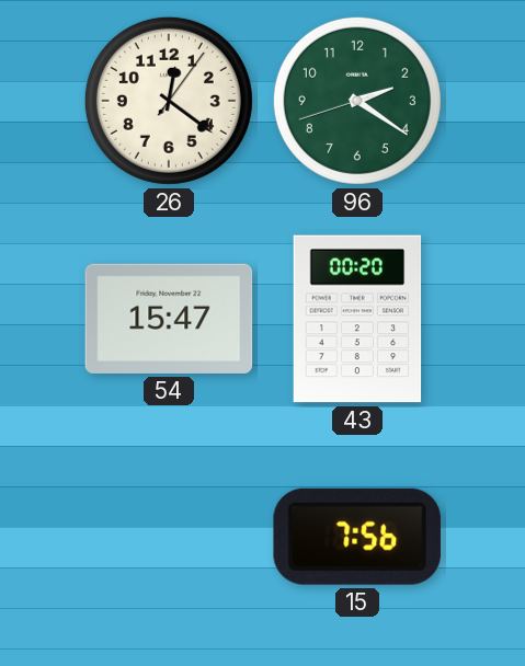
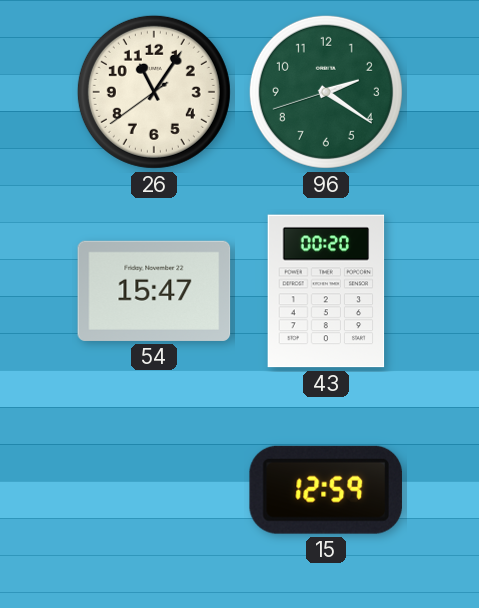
26: 12:21 -> 11:05 (154, 92)
15: 7:56 -> 12:59 (326, 490)
